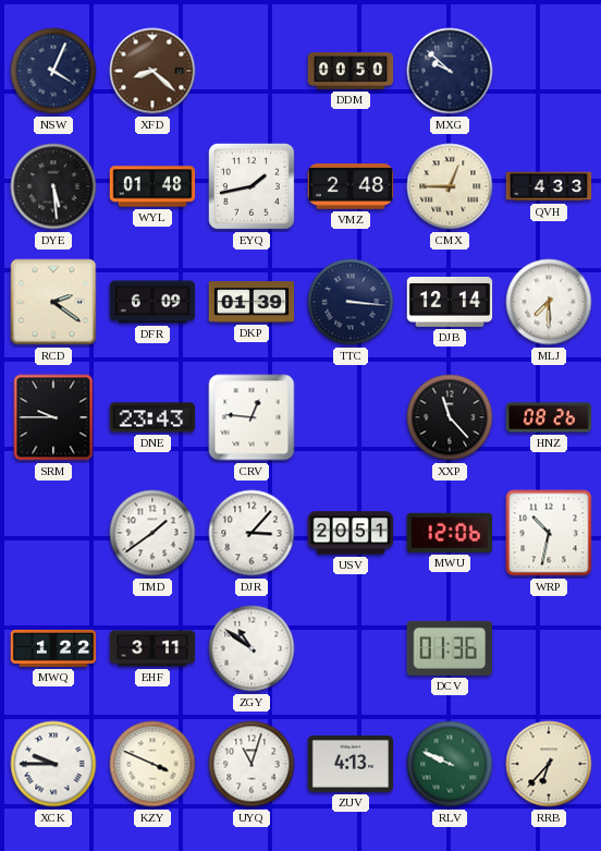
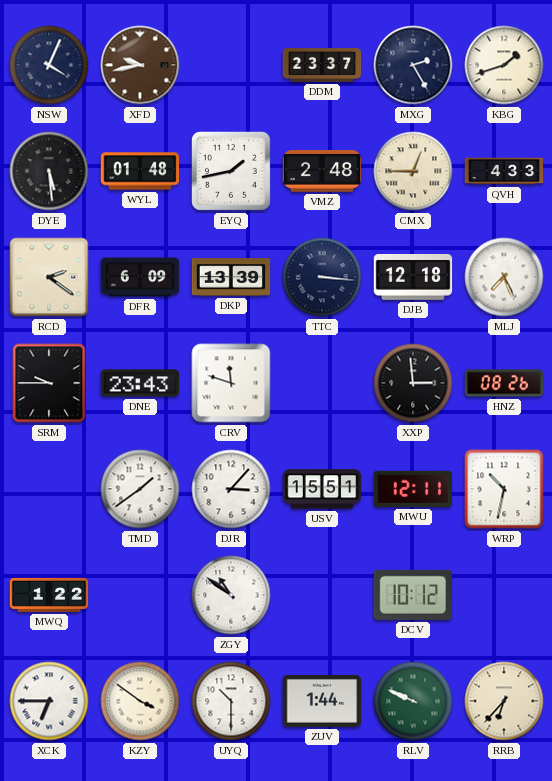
XFD: 8:22 -> 9:43 (140, 65)
DDM: 00:50 -> 23:37 (322, 65)
MXG: 9:52 -> 2:25 (413, 65)
KBG: none -> 1:42 (504, 65)
DKP: 01:39 -> 13:39 (231, 277)
DJB: 12:14 -> 12:18 (413, 278)
MLJ: 7:30 -> 7:26 (504, 277)
CRV: 12:46 -> 11:48 (231, 383)
XXP: 11:23 -> 2:59 (413, 383)
USV: 20:51 -> 15:51 (322, 489)
MWU: 12:06 -> 12:11 (412, 489)
EHF: 3:11 -> none (152, 648)
DCV: 01:36 -> 10:12 (412, 595)
XCK: 9:45 -> 6:45 (49, 701)
KZY: 3:49 -> 3:51 (140, 701)
UYQ: 11:03 -> 10:30 (231, 701)
ZUV: 4:13 -> 1:44 (322, 701)
